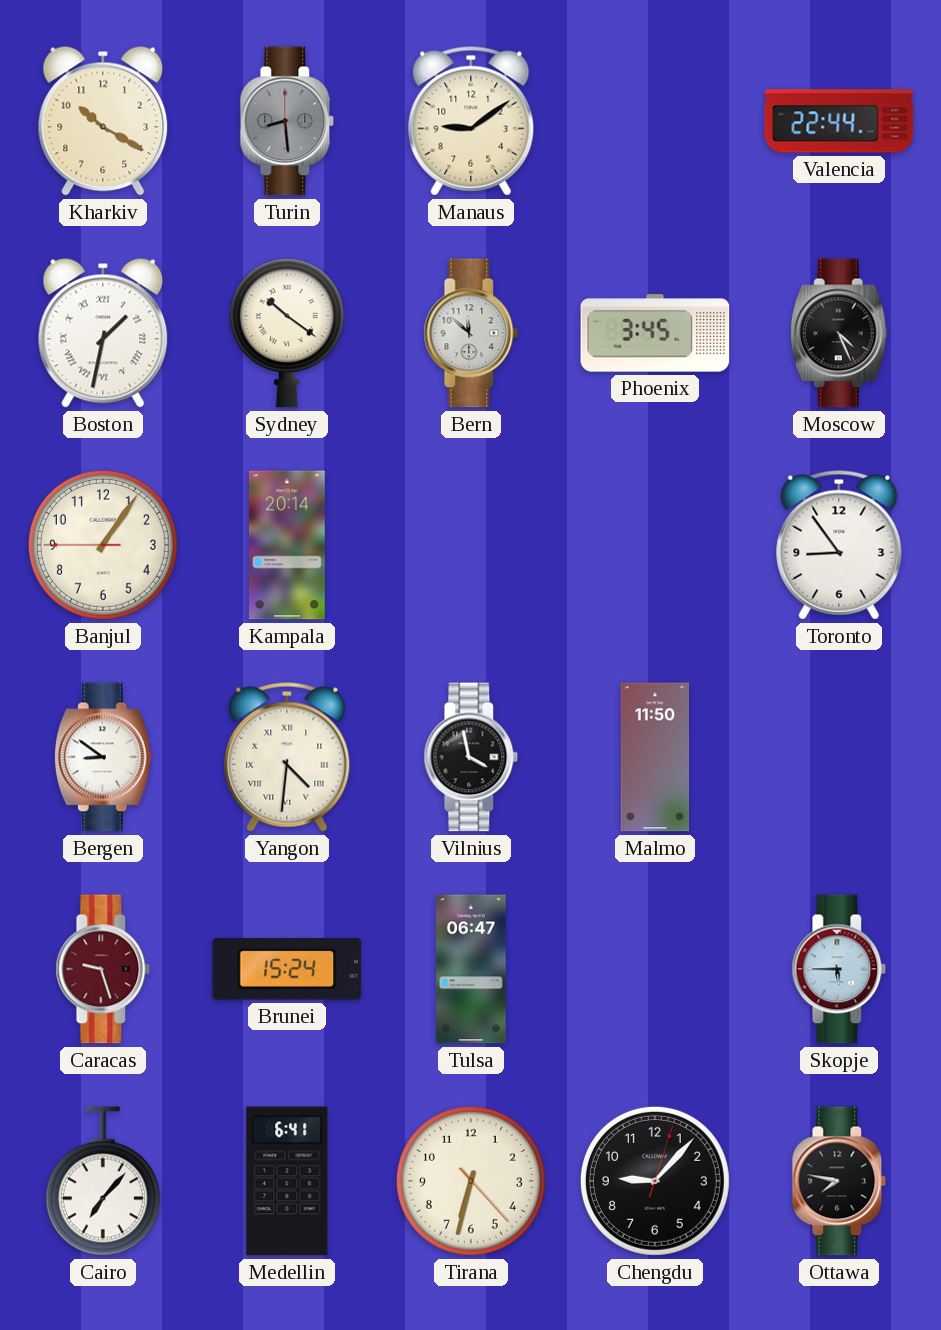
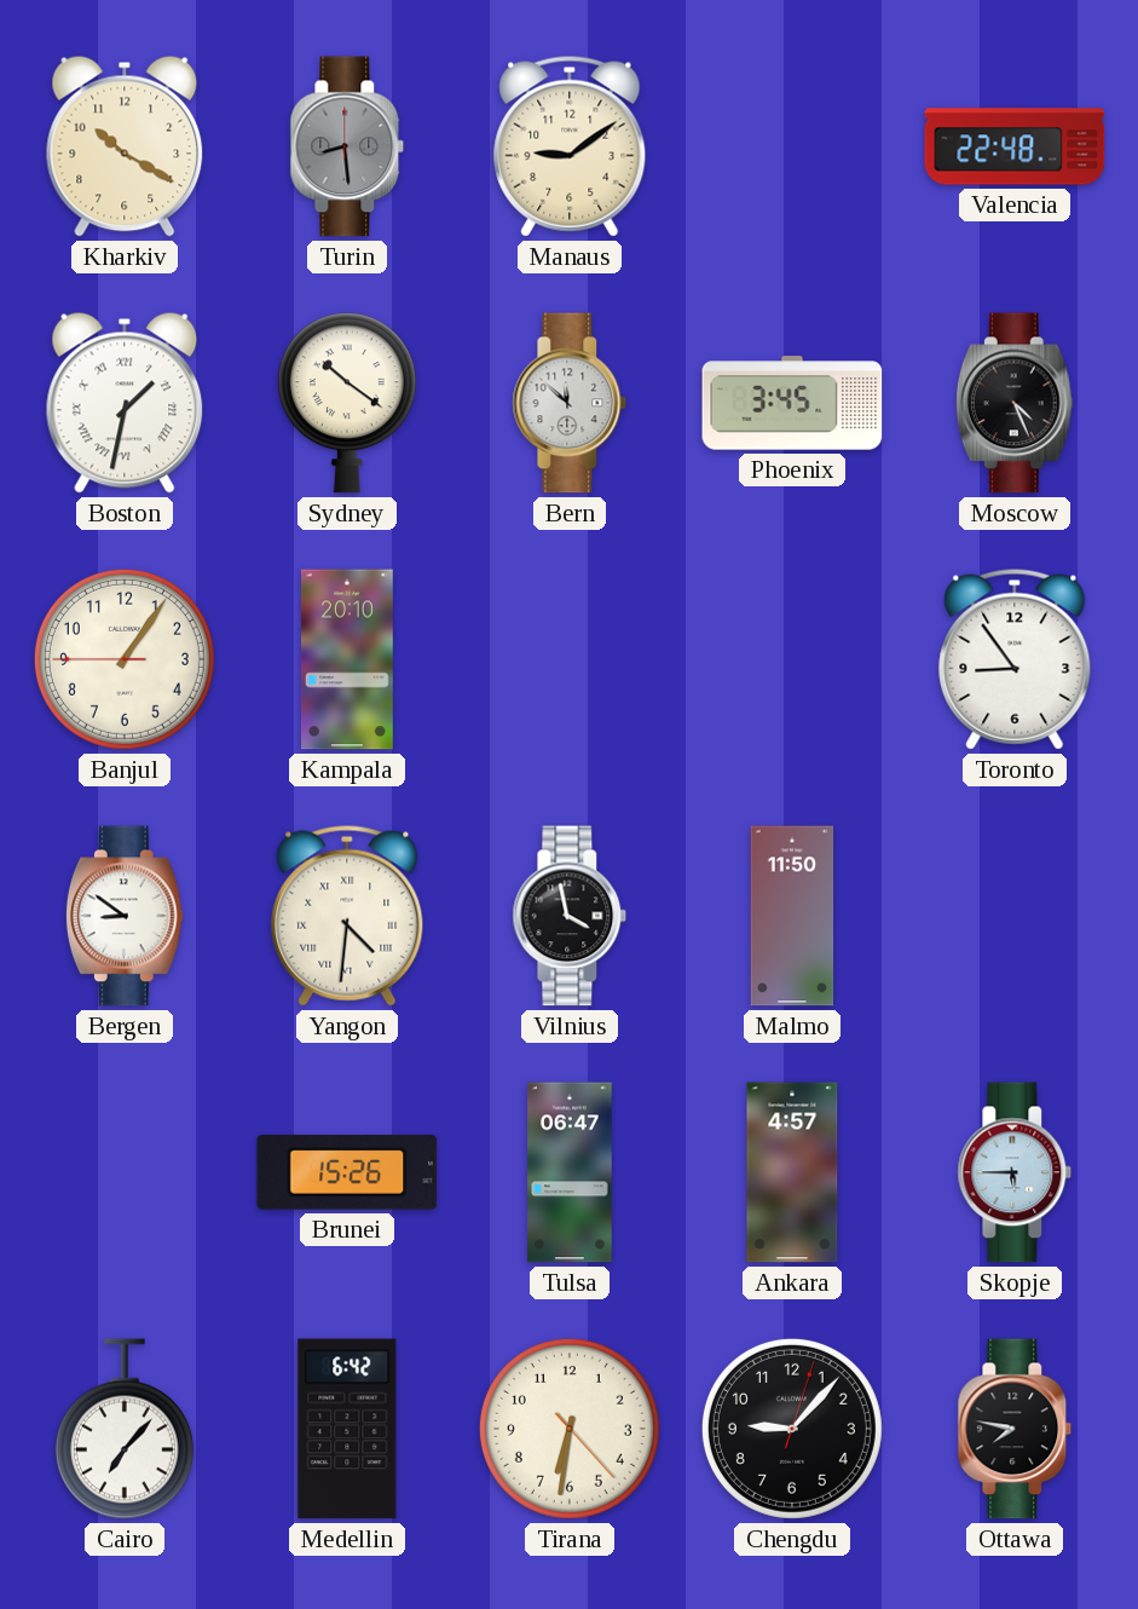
Valencia: 22:44 -> 22:48 (1015, 146)
Kampala: 20:14 -> 20:10 (347, 659)
Caracas: 9:27 -> none (103, 969)
Brunei: 15:24 -> 15:26 (347, 1172)
Ankara: none -> 4:57 (792, 1172)
Medellin: 6:41 -> 6:42 (347, 1429)
Tirana: 6:32 -> 6:31 (570, 1429)
